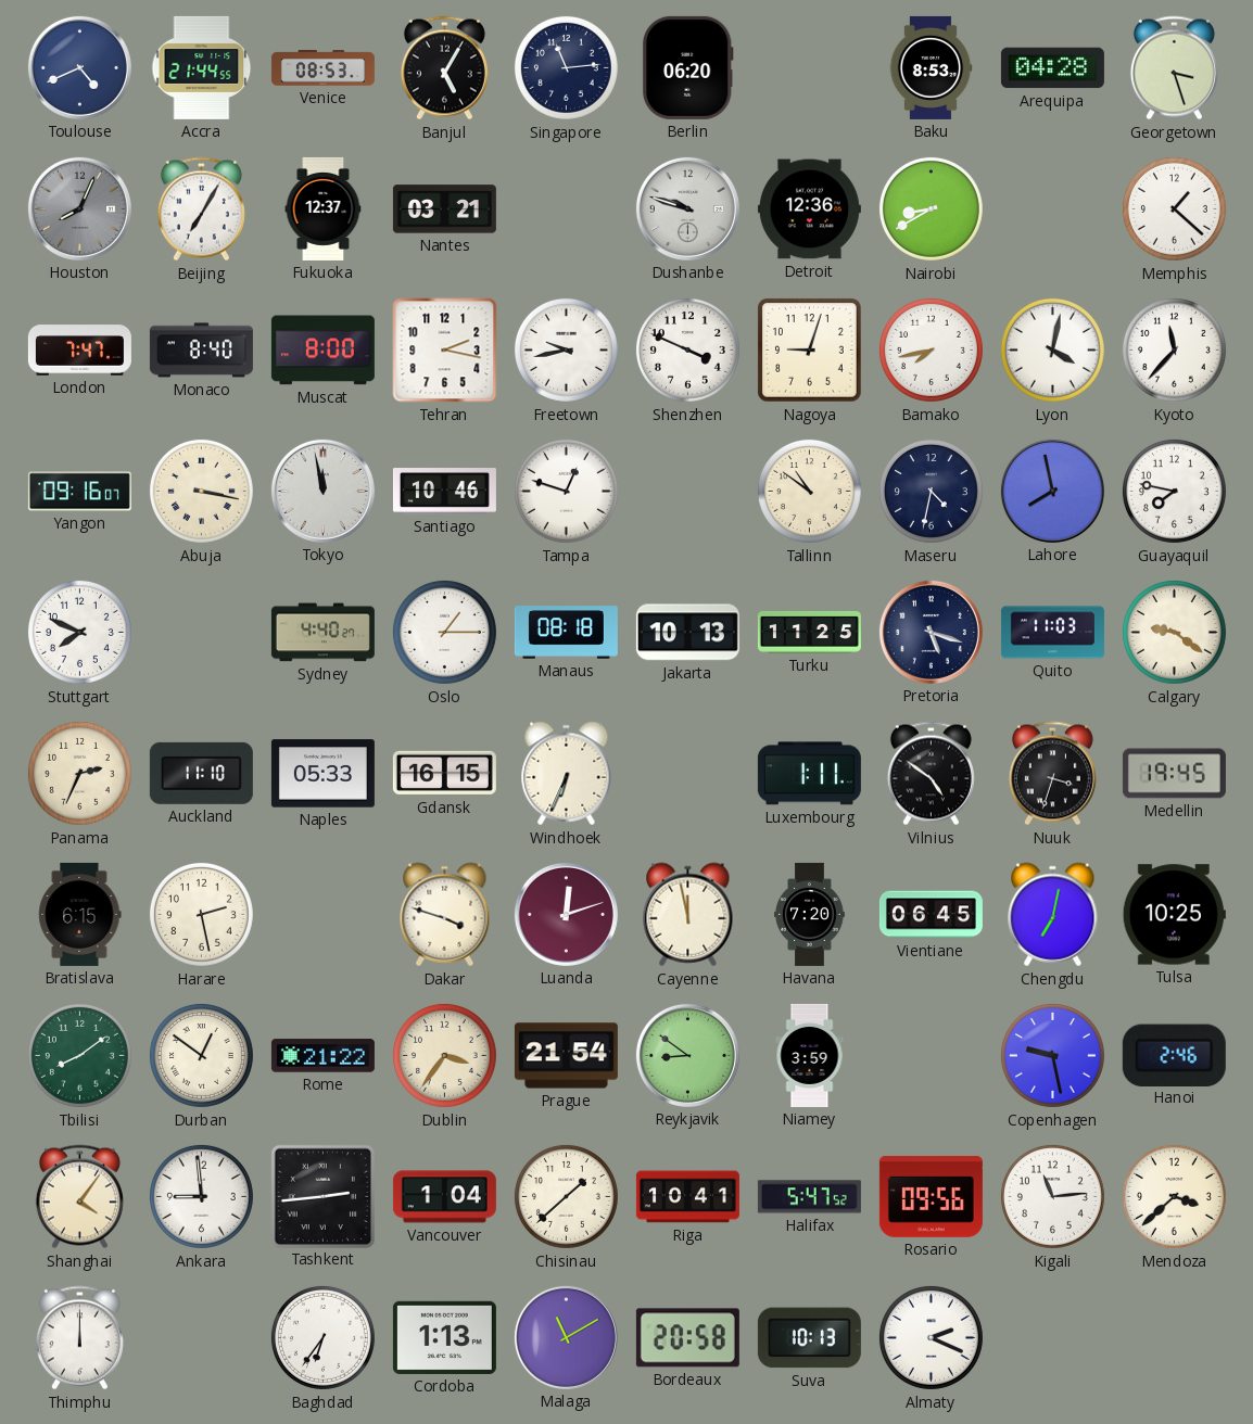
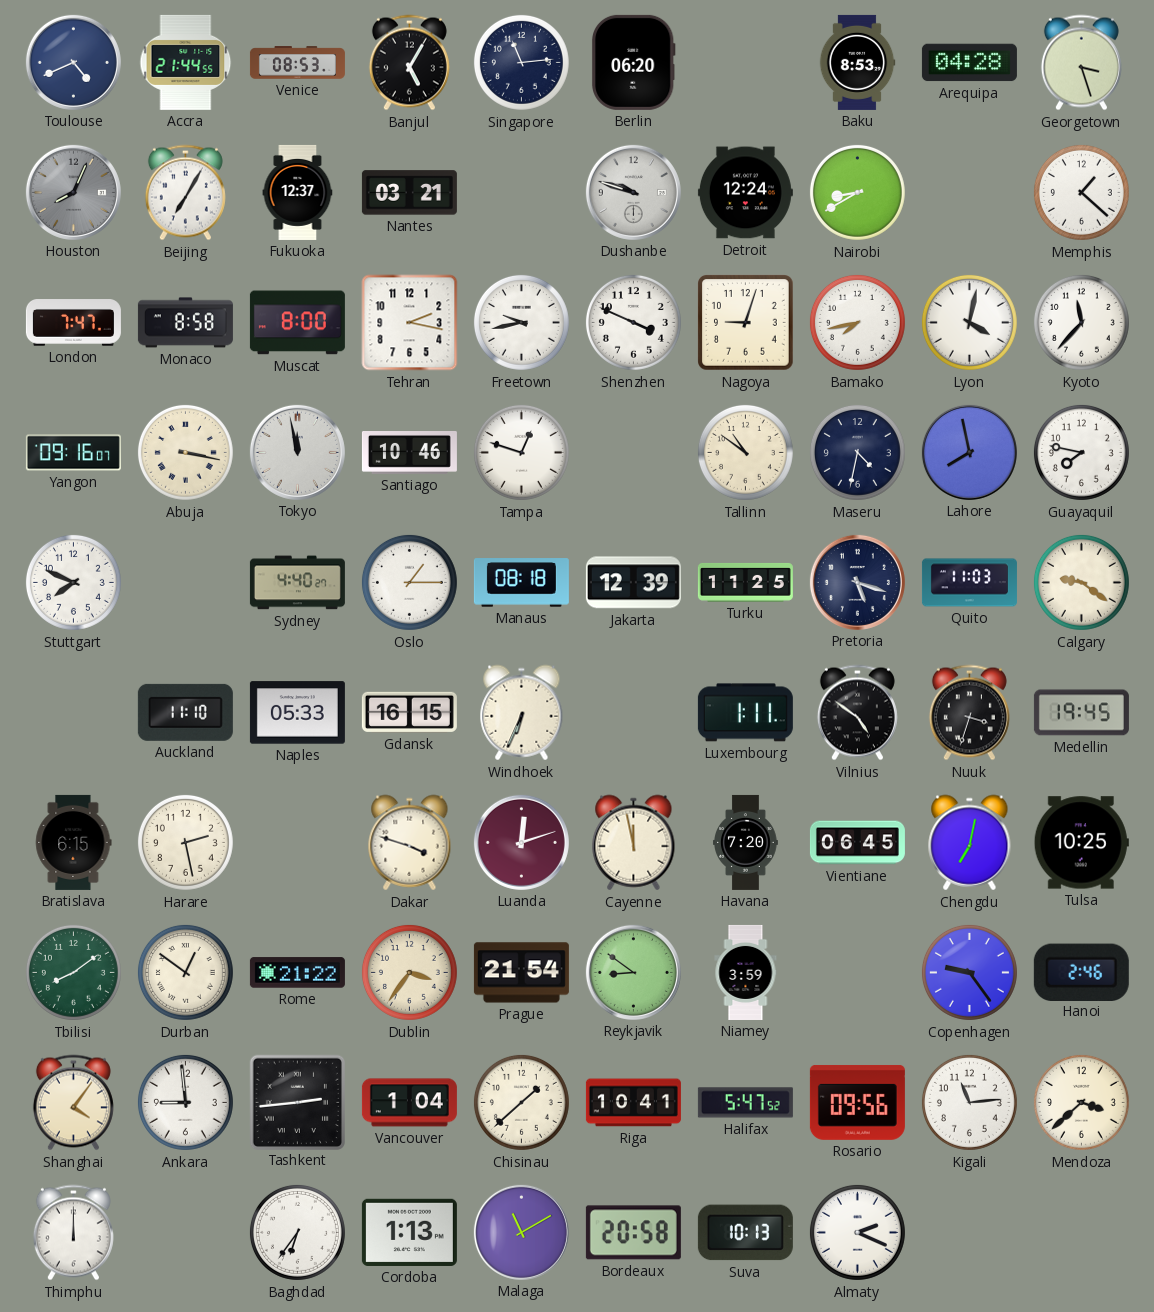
Detroit: 12:36 -> 12:24 (745, 193)
Monaco: 8:40 -> 8:58 (185, 323)
Jakarta: 10:13 -> 12:39 (633, 583)
Panama: 2:34 -> none (79, 773)
Copenhagen: 9:28 -> 9:24 (969, 972)
